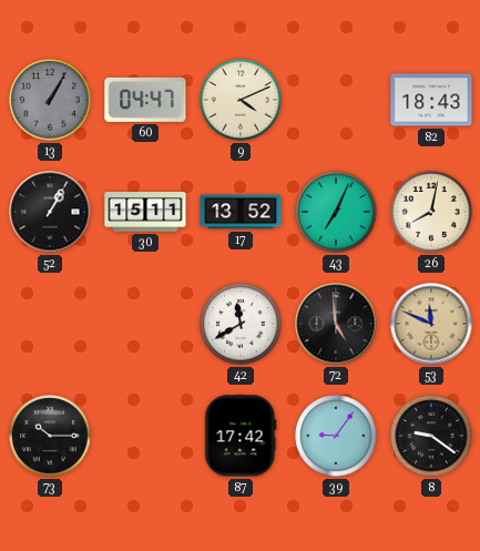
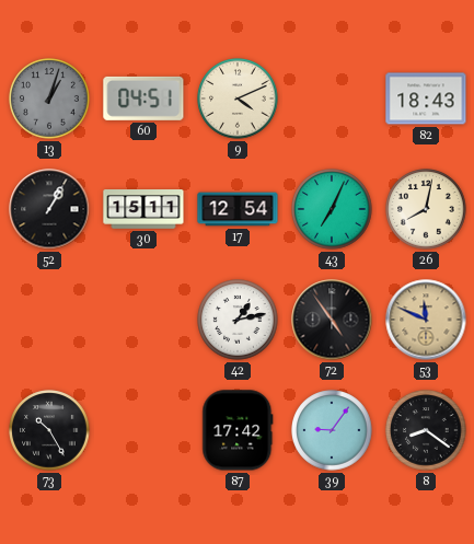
13: 1:05 -> 1:03 (49, 99)
60: 04:47 -> 04:51 (143, 99)
17: 13:52 -> 12:54 (238, 209)
42: 11:40 -> 1:13 (238, 320)
72: 4:59 -> 4:54 (332, 320)
73: 10:15 -> 10:25 (49, 430)
8: 9:21 -> 8:21 (426, 430)
